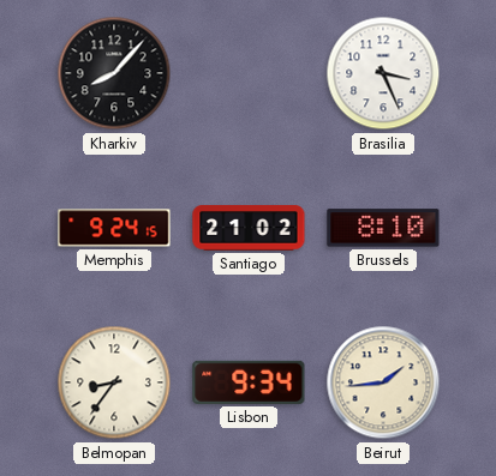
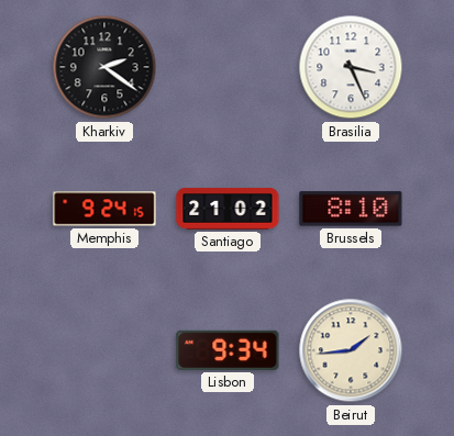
Kharkiv: 8:07 -> 2:21 (104, 67)
Belmopan: 8:36 -> none (114, 382)
